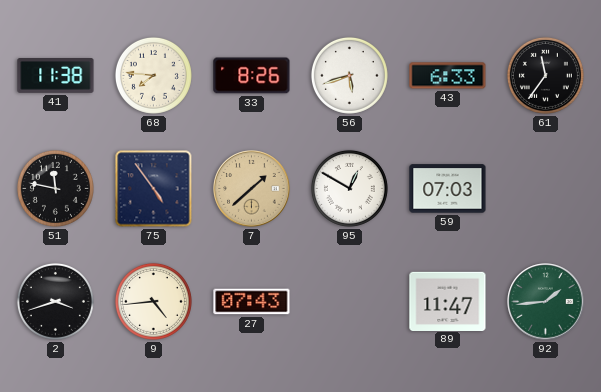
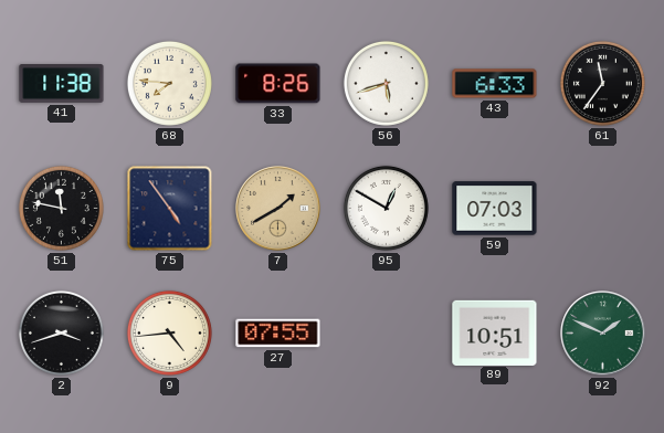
7: 1:38 -> 1:40 (278, 209)
27: 07:43 -> 07:55 (278, 334)
89: 11:47 -> 10:51 (495, 332)
92: 1:44 -> 1:49 (603, 334)
